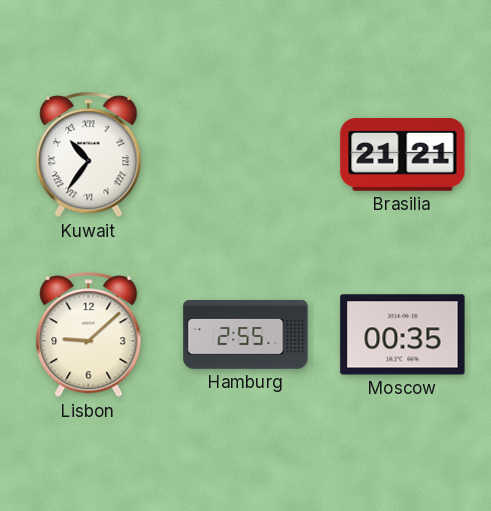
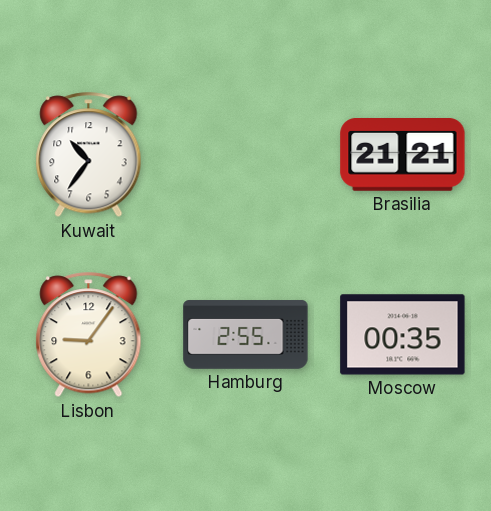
Kuwait numerals: Roman -> Arabic (89, 155)
Lisbon: 9:08 -> 9:06 (89, 335)
